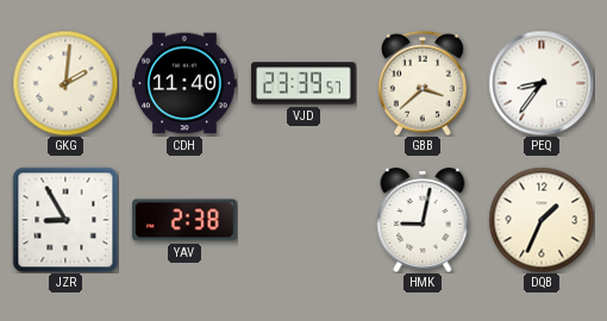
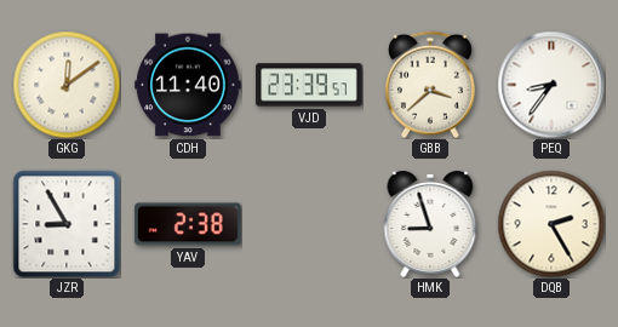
GKG: 2:01 -> 12:09 (67, 85)
HMK: 9:02 -> 8:57 (430, 224)
DQB: 1:34 -> 2:25 (551, 224)
